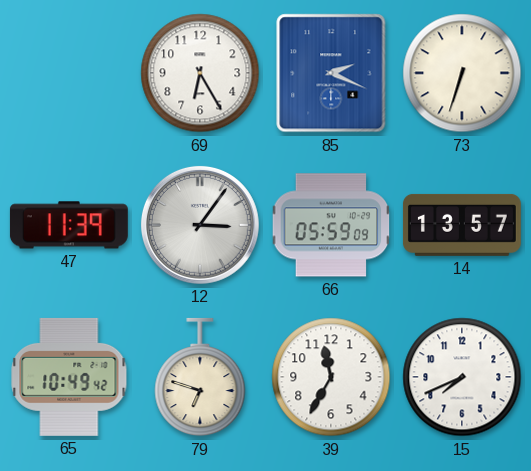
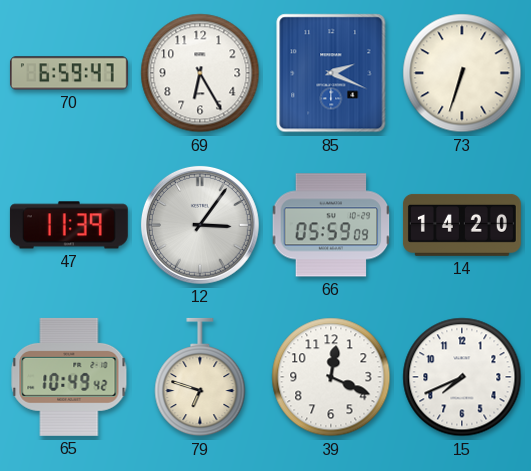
70: none -> 6:59 (69, 73)
14: 13:57 -> 14:20 (462, 225)
39: 11:35 -> 12:19 (331, 377)
